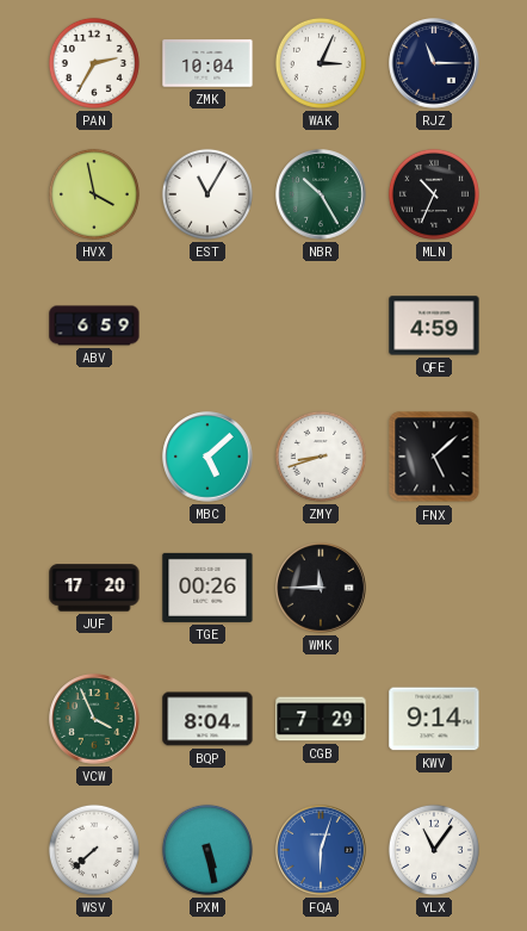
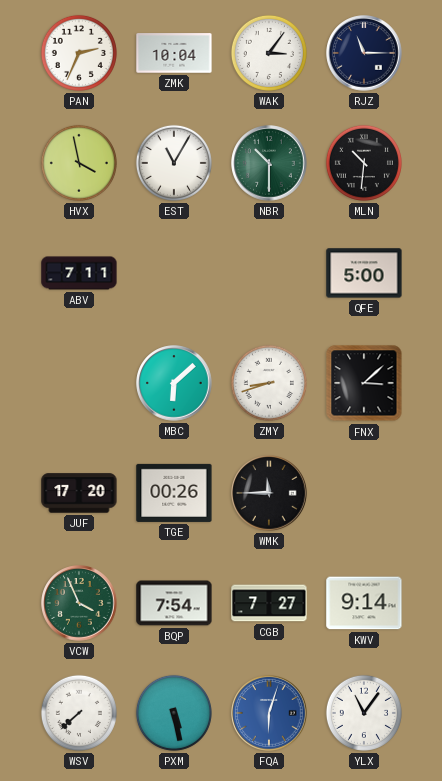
PAN: 2:35 -> 2:34 (79, 53)
WAK: 3:04 -> 3:06 (269, 53)
NBR: 10:25 -> 10:30 (269, 163)
MLN: 10:34 -> 10:31 (364, 163)
ABV: 6:59 -> 7:11 (79, 273)
QFE: 4:59 -> 5:00 (364, 273)
MBC: 5:08 -> 6:08 (174, 383)
FNX: 5:08 -> 3:08 (364, 383)
BQP: 8:04 -> 7:54 (174, 603)
CGB: 7:29 -> 7:27 (269, 603)
